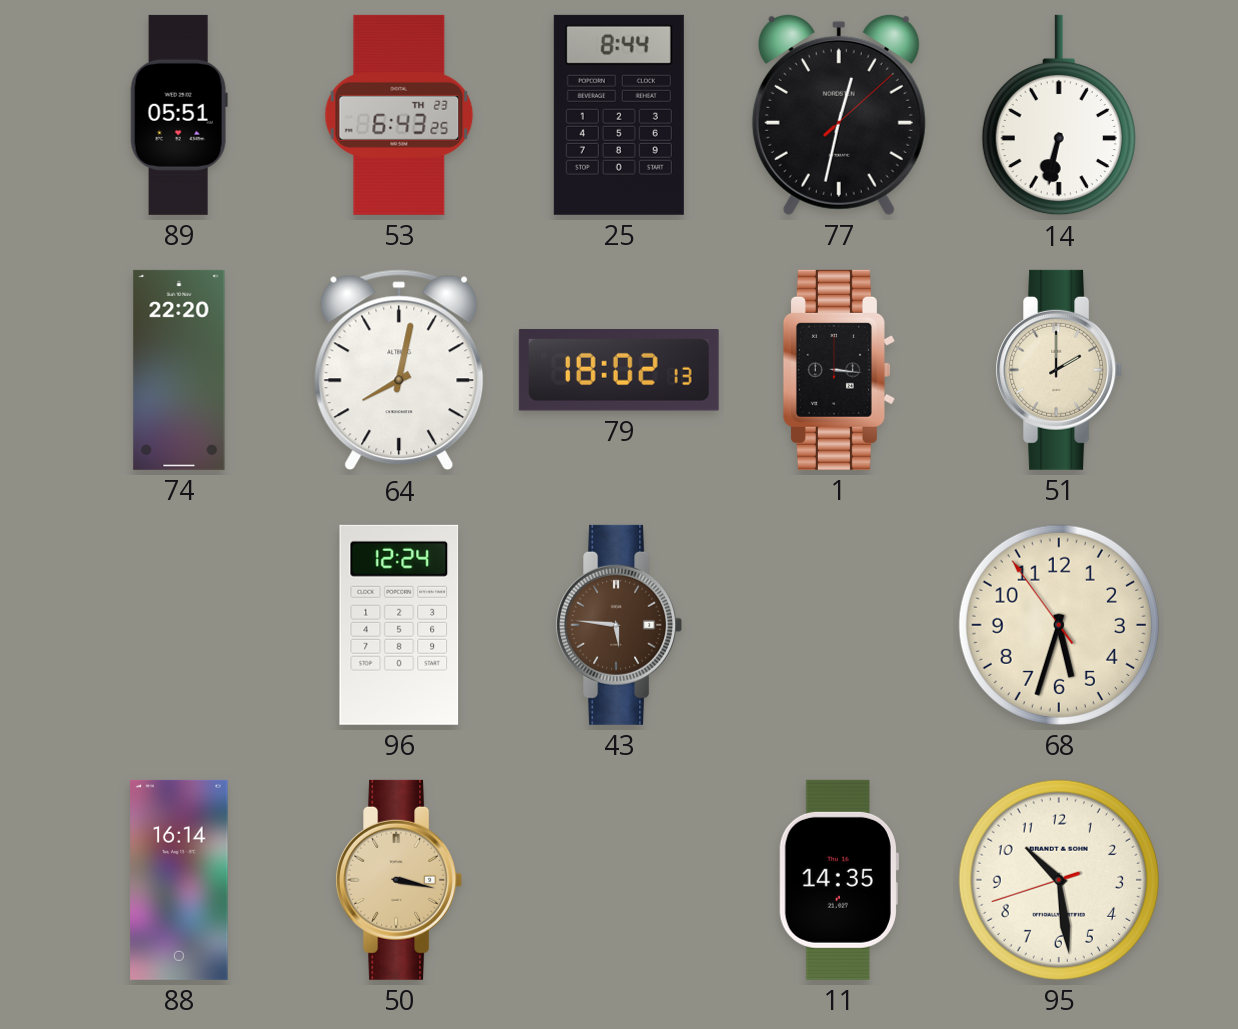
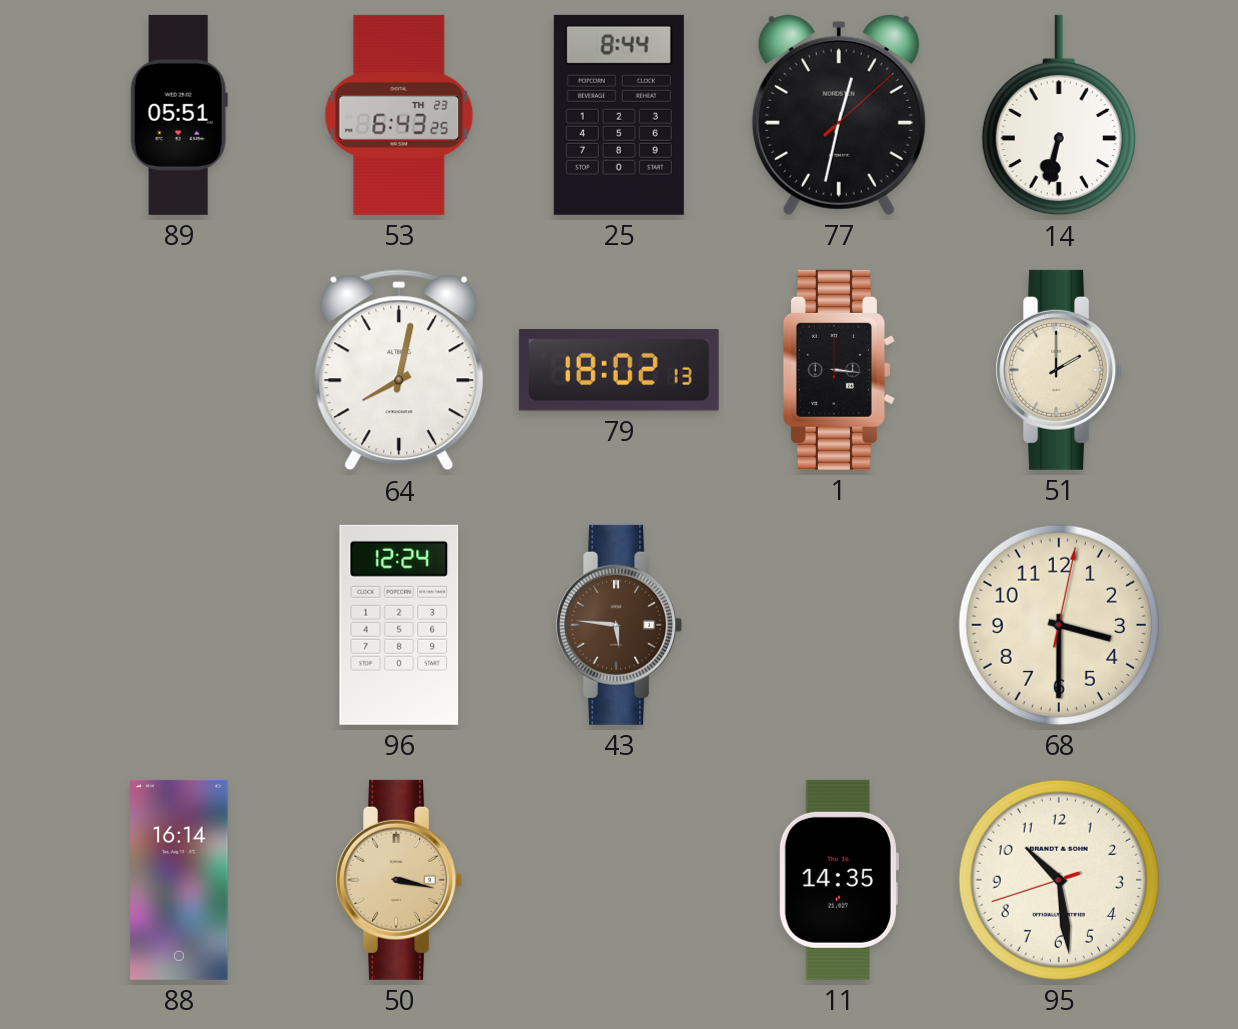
74: 22:20 -> none (179, 370)
68: 5:32 -> 3:30 (1059, 625)
